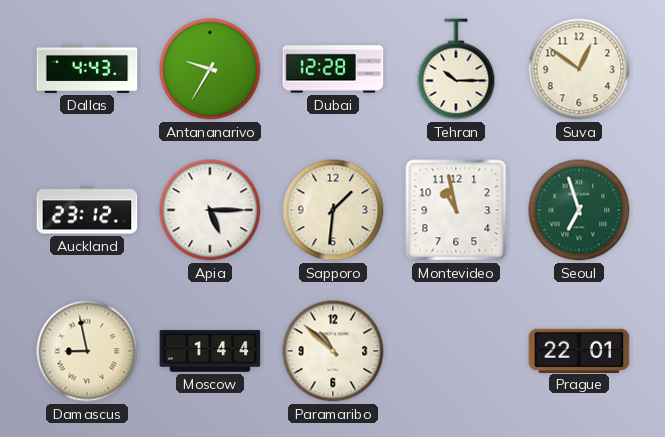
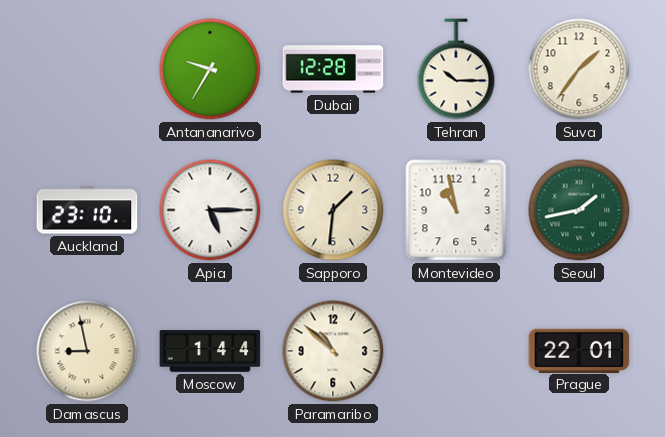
Dallas: 4:43 -> none (87, 69)
Suva: 12:51 -> 1:36 (579, 69)
Auckland: 23:12 -> 23:10 (87, 210)
Seoul: 6:57 -> 1:43 (579, 210)
